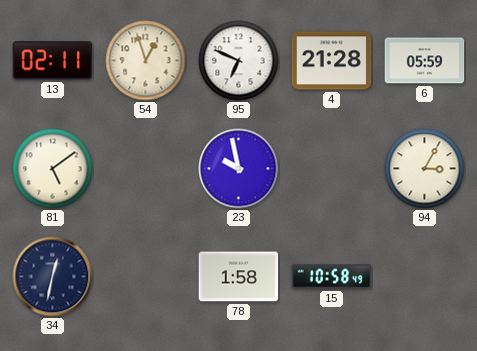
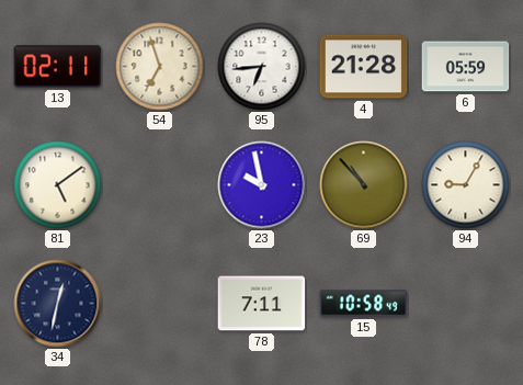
54: 12:57 -> 6:57 (160, 67)
95: 6:49 -> 6:44 (262, 67)
69: none -> 10:53 (364, 185)
94: 3:05 -> 9:05 (466, 185)
78: 1:58 -> 7:11 (262, 304)
